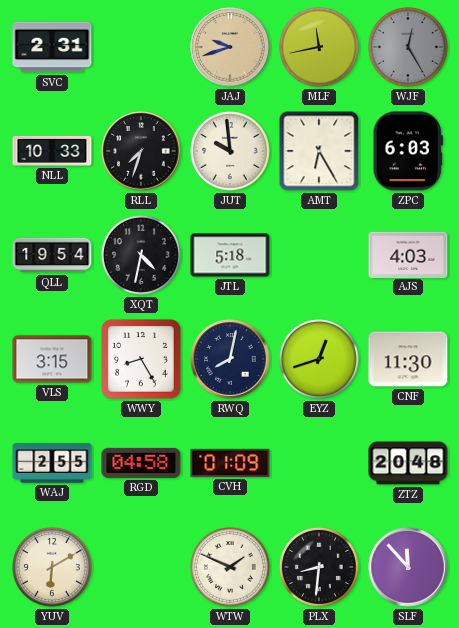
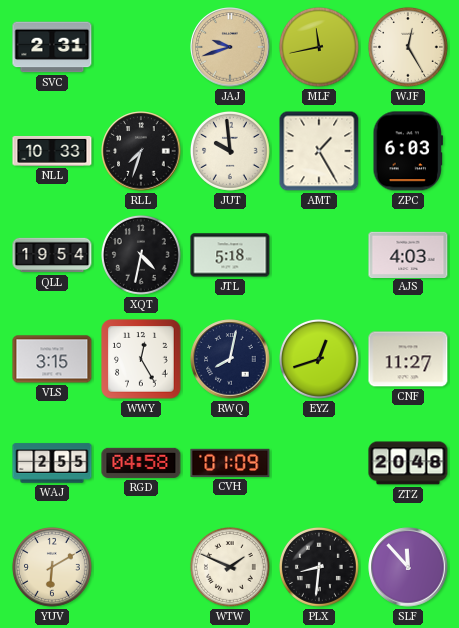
WJF dial: grey -> cream (408, 47)
AMT: 6:25 -> 1:25 (319, 151)
WWY: 8:25 -> 12:25 (141, 359)
CNF: 11:30 -> 11:27 (408, 359)
